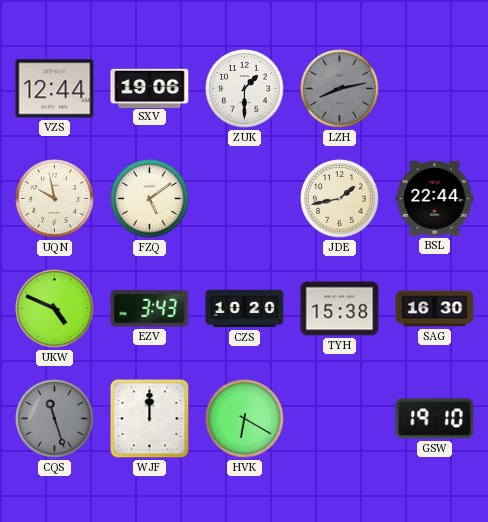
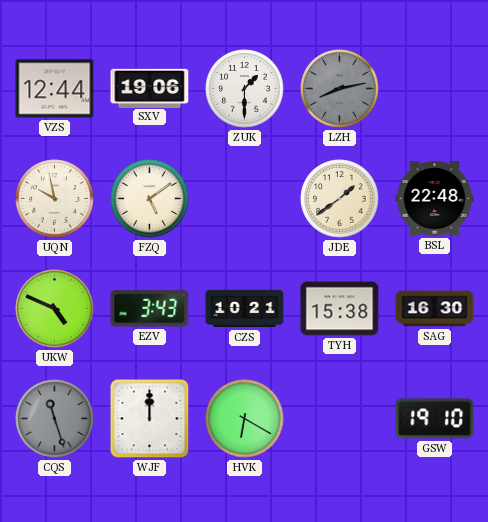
JDE: 1:43 -> 1:39 (340, 199)
BSL: 22:44 -> 22:48 (435, 199)
CZS: 10:20 -> 10:21 (245, 309)
